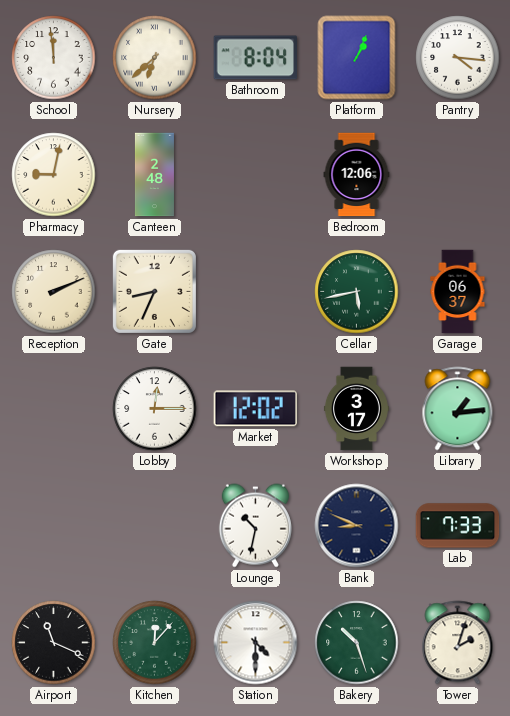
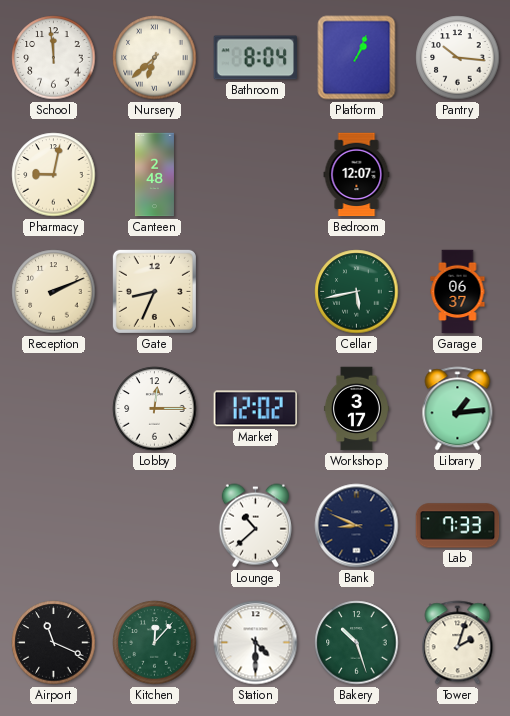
Pantry: 4:16 -> 10:16 (458, 58)
Bedroom: 12:06 -> 12:07 (357, 175)
Lounge: 10:32 -> 10:38 (255, 526)
